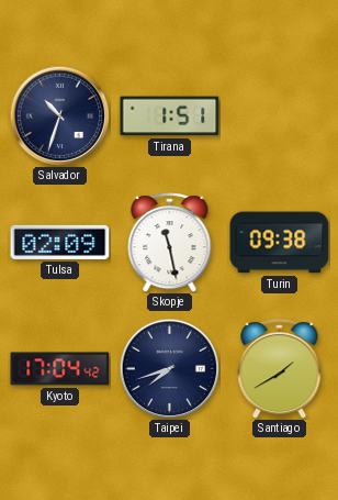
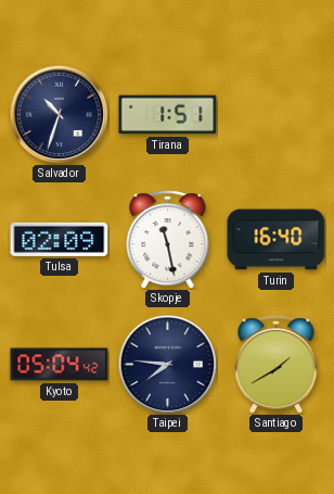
Turin: 09:38 -> 16:40 (277, 240)
Kyoto: 17:04 -> 05:04 (60, 365)
Taipei: 7:42 -> 7:46 (167, 364)
